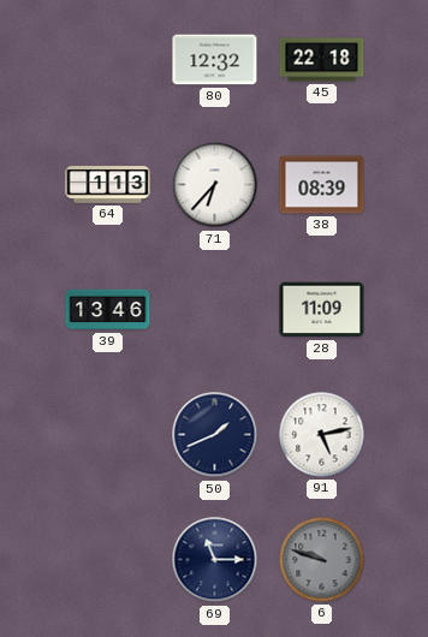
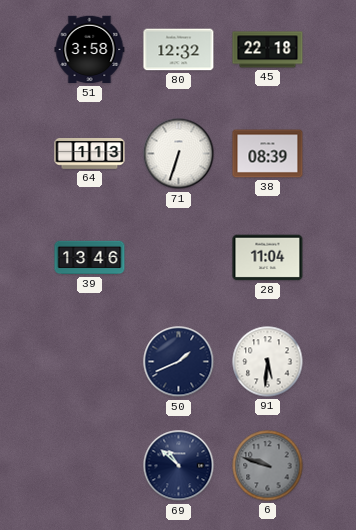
51: none -> 3:58 (90, 50)
71: 6:37 -> 6:33 (179, 154)
28: 11:09 -> 11:04 (268, 258)
91: 5:13 -> 5:31 (268, 362)
69: 11:15 -> 10:52 (179, 466)
